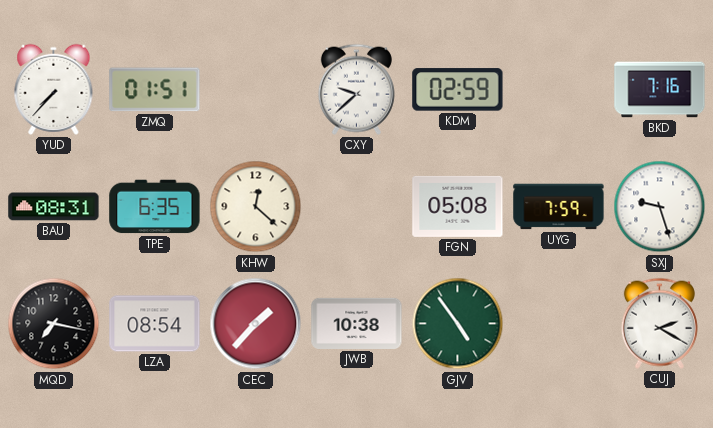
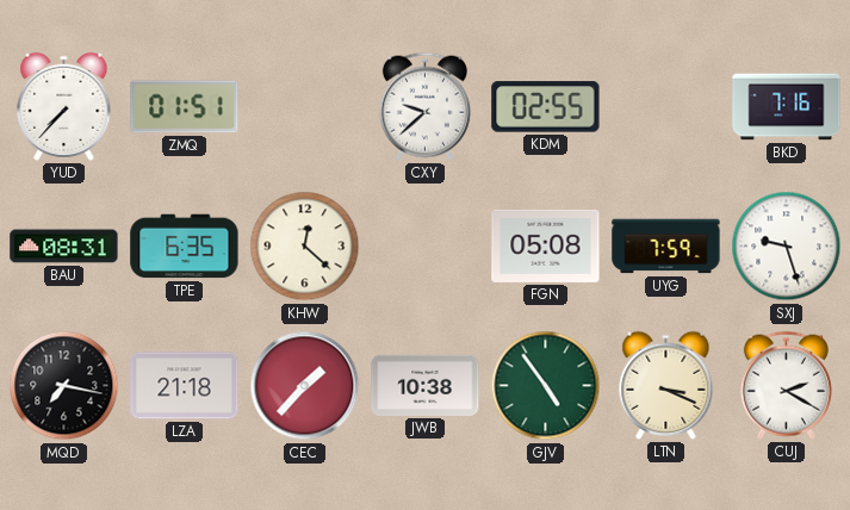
KDM: 02:59 -> 02:55 (546, 107)
LZA: 08:54 -> 21:18 (185, 386)
LTN: none -> 3:19 (666, 385)
